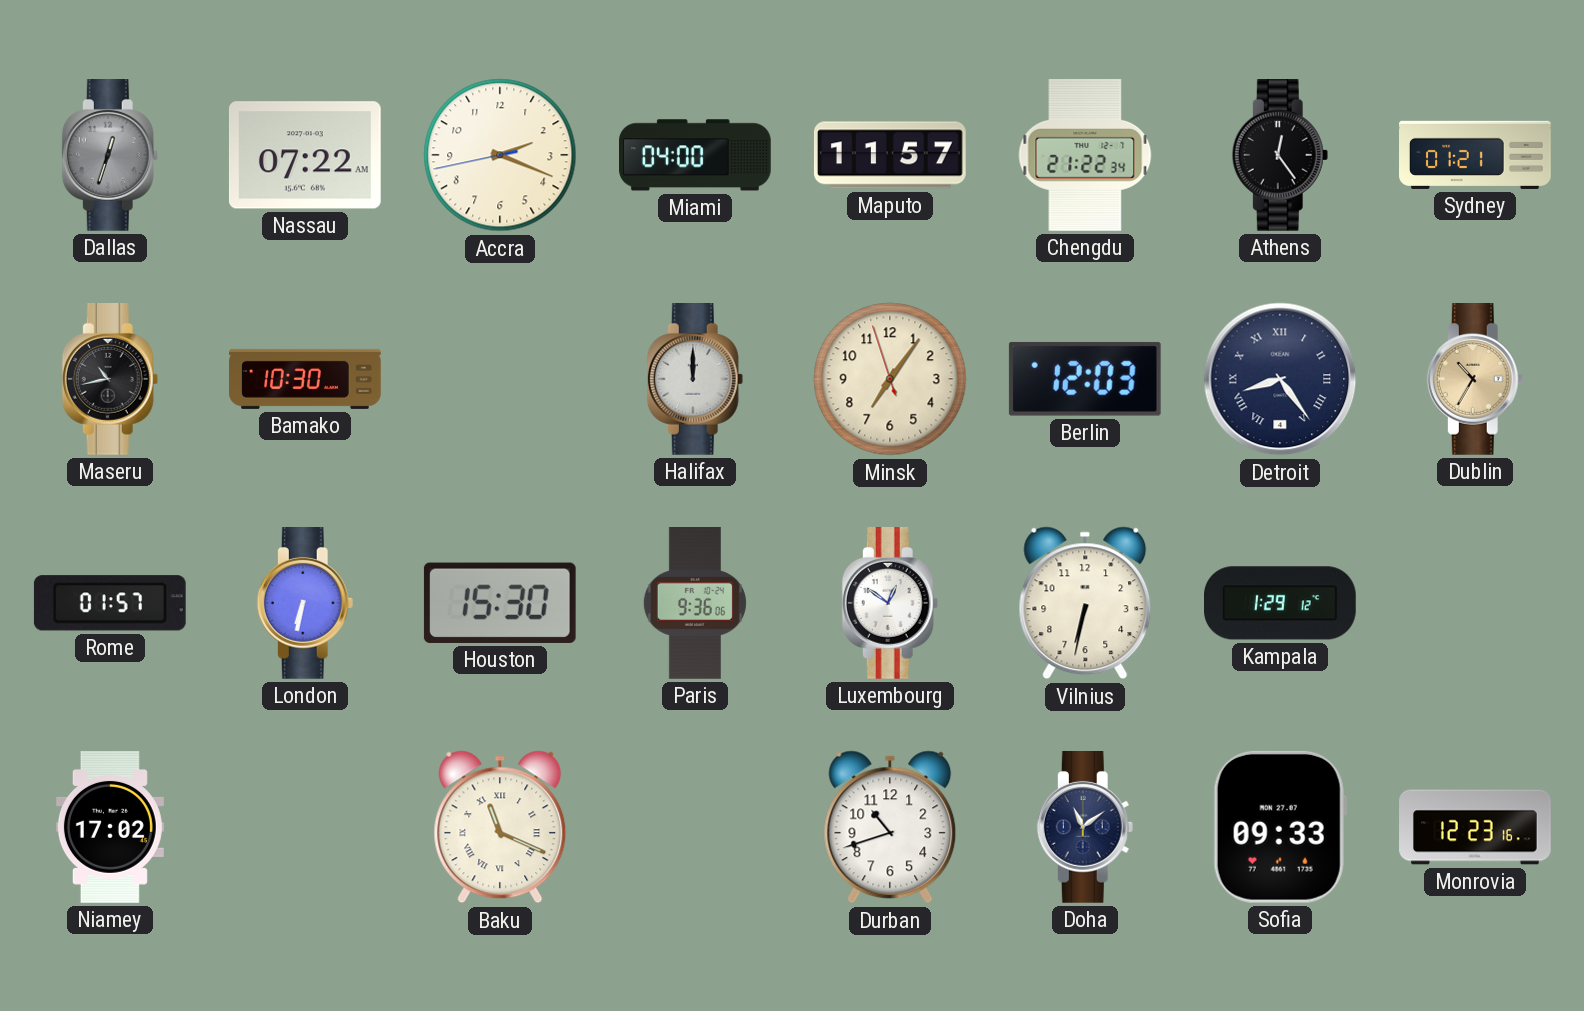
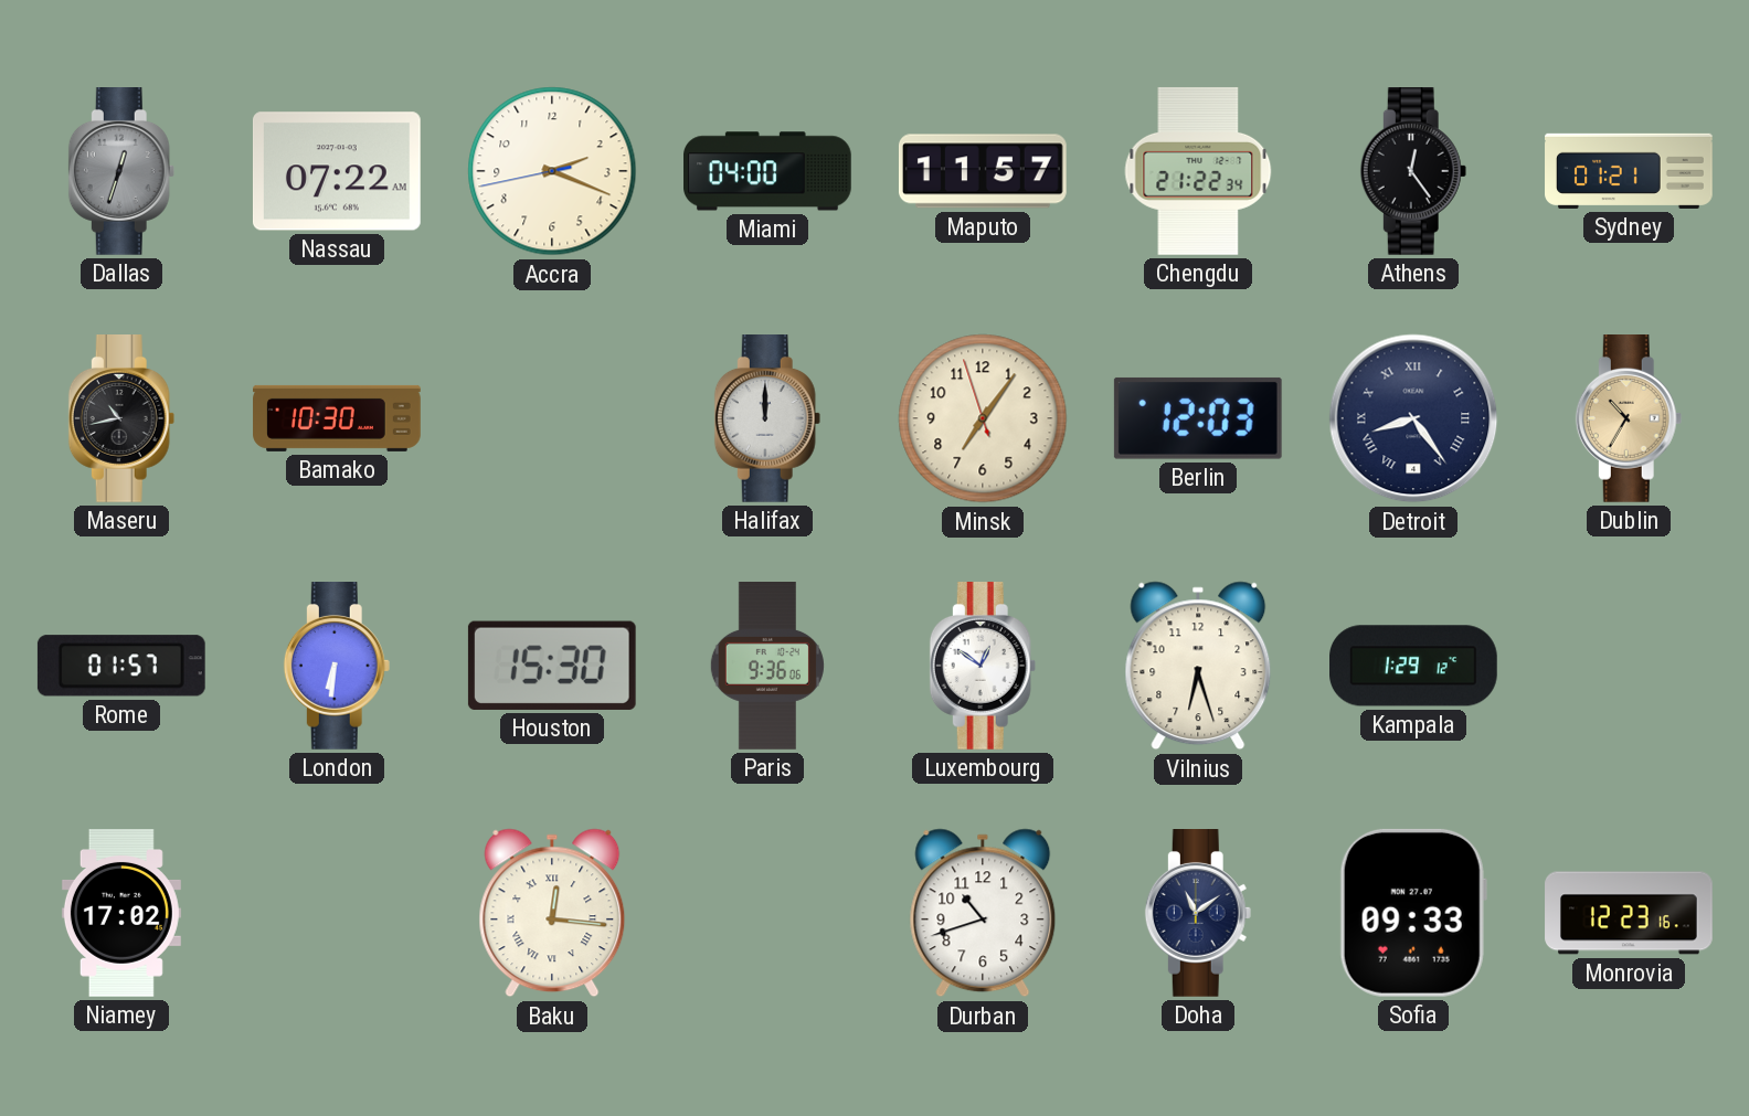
London: 6:32 -> 6:31 (337, 667)
Vilnius: 6:32 -> 6:27 (1198, 666)
Baku: 11:19 -> 12:16 (552, 913)
